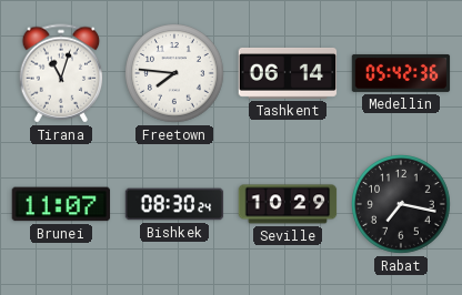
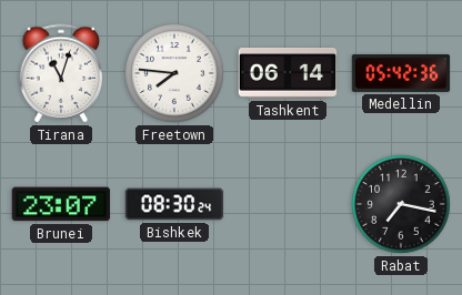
Brunei: 11:07 -> 23:07 (61, 204)
Seville: 10:29 -> none (288, 204)
